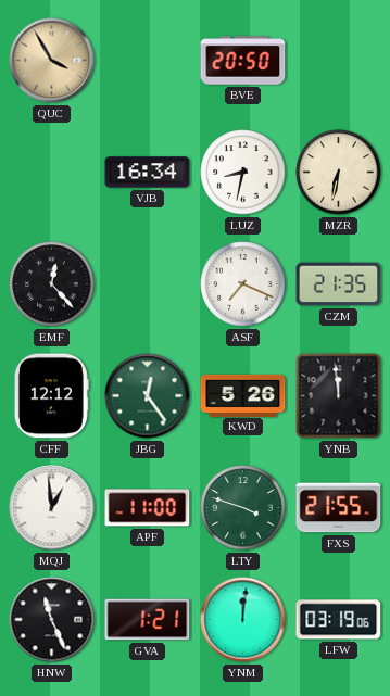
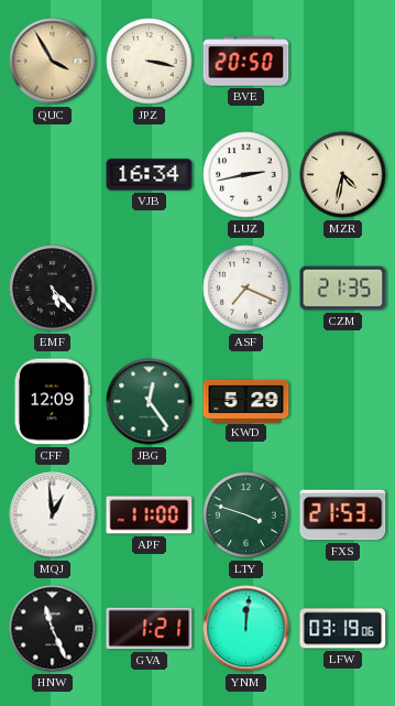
JPZ: none -> 3:17 (150, 62)
LUZ: 8:32 -> 2:43 (246, 175)
MZR: 6:32 -> 4:32 (343, 175)
EMF: 12:23 -> 5:23 (53, 289)
CFF: 12:12 -> 12:09 (52, 402)
KWD: 5:26 -> 5:29 (246, 401)
YNB: 11:59 -> none (339, 396)
FXS: 21:55 -> 21:53 (343, 515)
